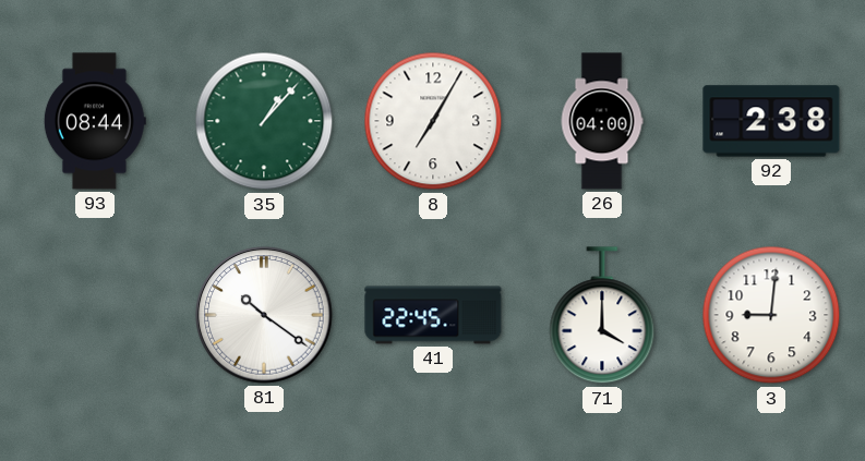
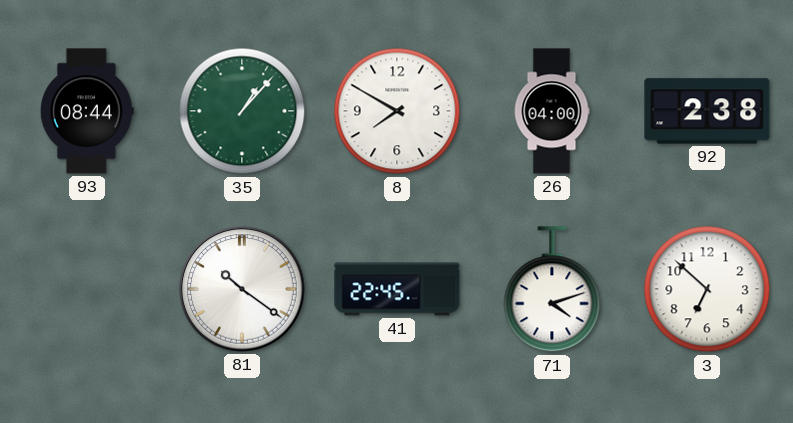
8: 7:05 -> 7:50 (397, 111)
71: 4:00 -> 4:12 (552, 290)
3: 9:01 -> 6:52 (707, 289)
